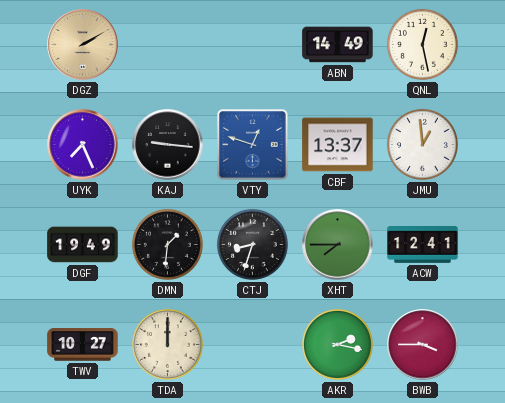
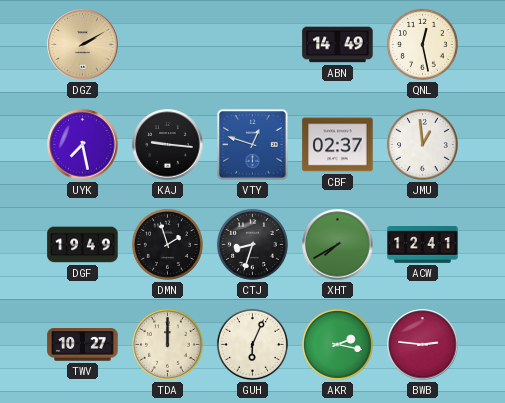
UYK: 7:26 -> 7:28 (83, 145)
CBF: 13:37 -> 02:37 (338, 145)
DMN: 1:31 -> 1:57 (167, 244)
XHT: 7:45 -> 7:40 (338, 245)
GUH: none -> 6:04 (252, 344)
BWB: 3:45 -> 2:46 (423, 345)
